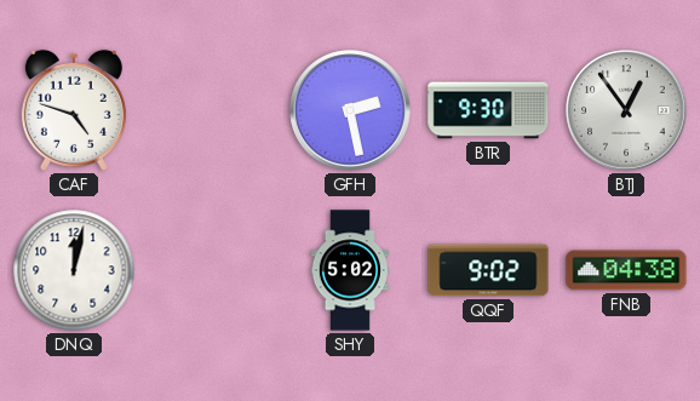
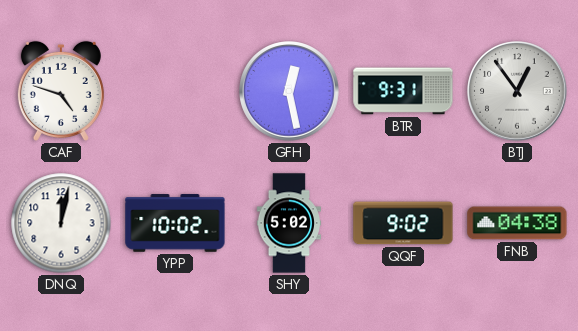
GFH: 2:28 -> 12:28 (289, 91)
BTR: 9:30 -> 9:31 (403, 91)
YPP: none -> 10:02 (175, 223)
